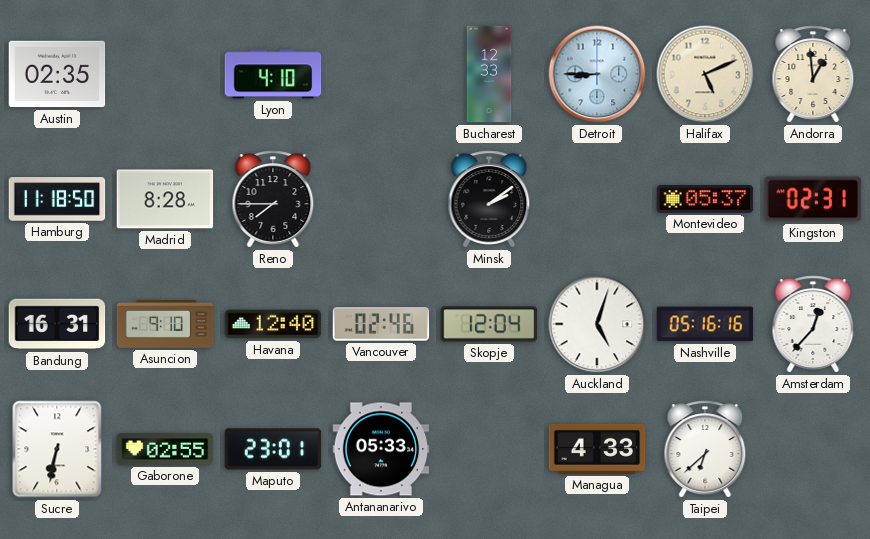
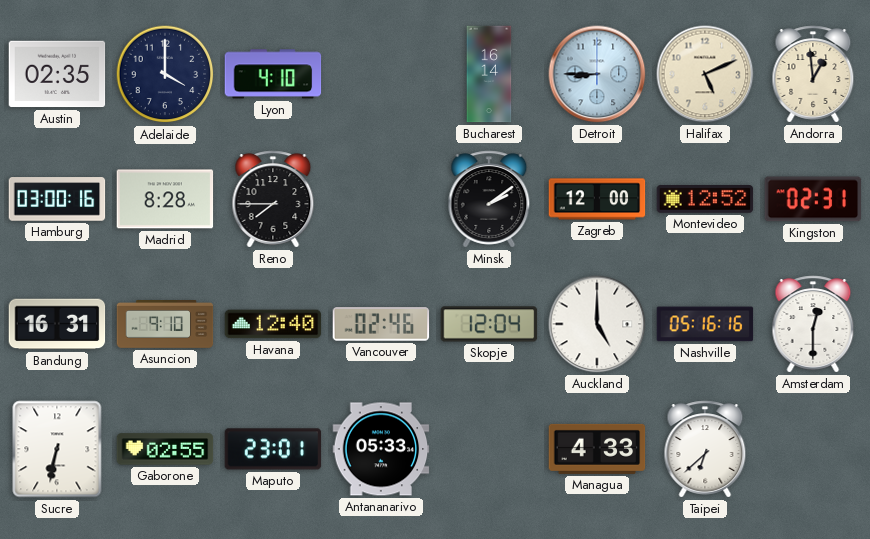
Adelaide: none -> 4:00 (165, 74)
Bucharest: 12:33 -> 16:14 (489, 74)
Hamburg: 11:18 -> 03:00 (57, 199)
Zagreb: none -> 12:00 (597, 199)
Montevideo: 05:37 -> 12:52 (705, 199)
Auckland: 5:03 -> 5:00 (597, 324)
Amsterdam: 12:37 -> 12:30 (813, 324)
